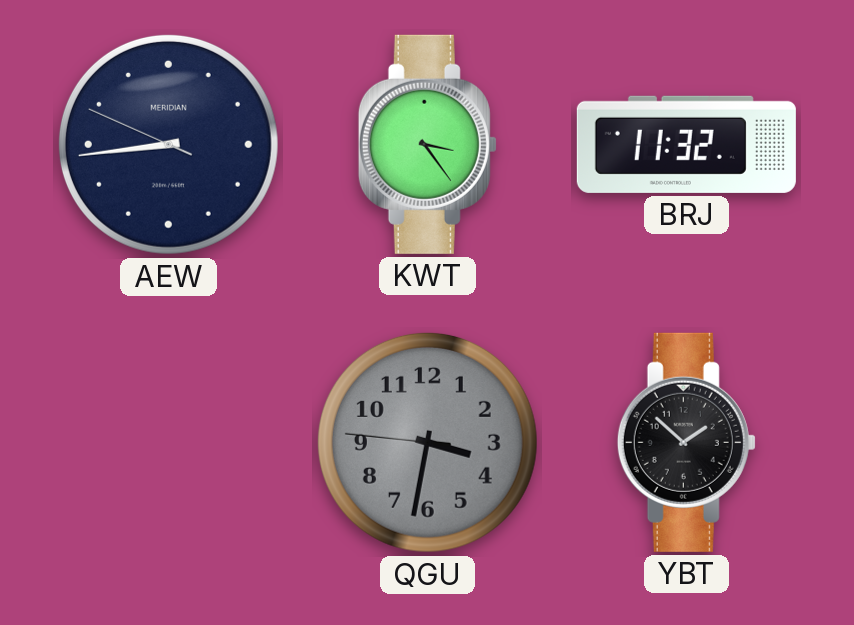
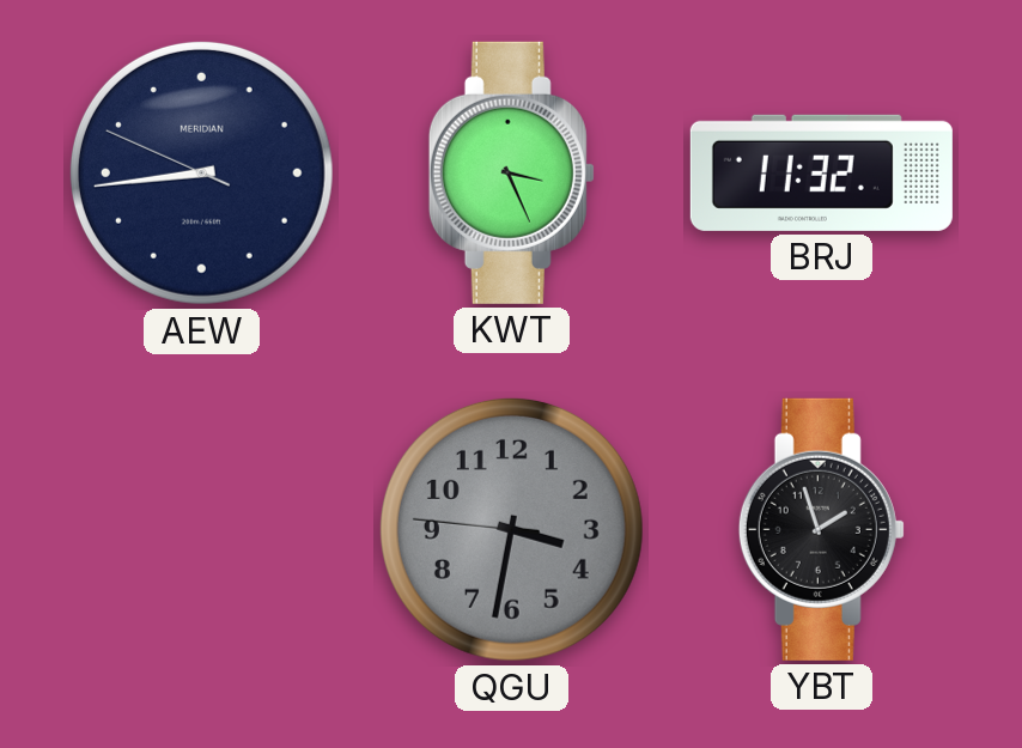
KWT: 3:24 -> 3:26 (511, 172)
YBT: 1:52 -> 1:57 (821, 529)
